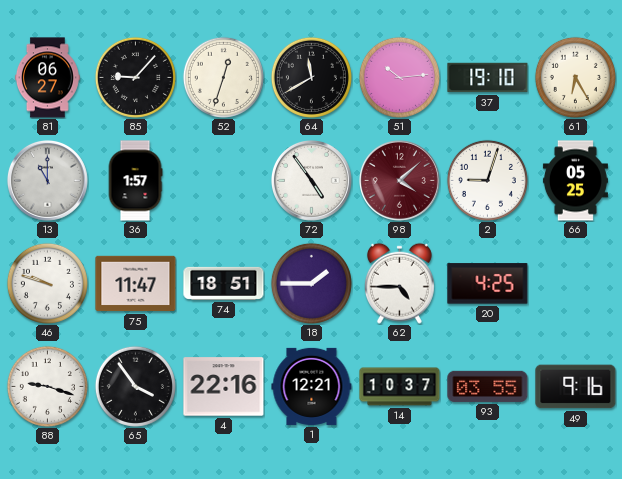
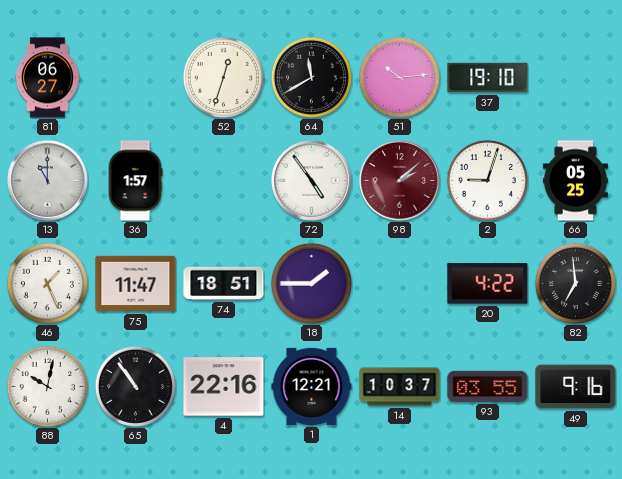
85: 9:07 -> none (135, 77)
61: 6:25 -> none (575, 77)
98: 4:08 -> 2:08 (399, 180)
46: 9:48 -> 1:26 (47, 283)
62: 4:45 -> none (399, 283)
20: 4:25 -> 4:22 (488, 284)
82: none -> 6:59 (575, 283)
88: 9:18 -> 10:02 (47, 386)
65: 3:54 -> 10:54 (135, 386)
